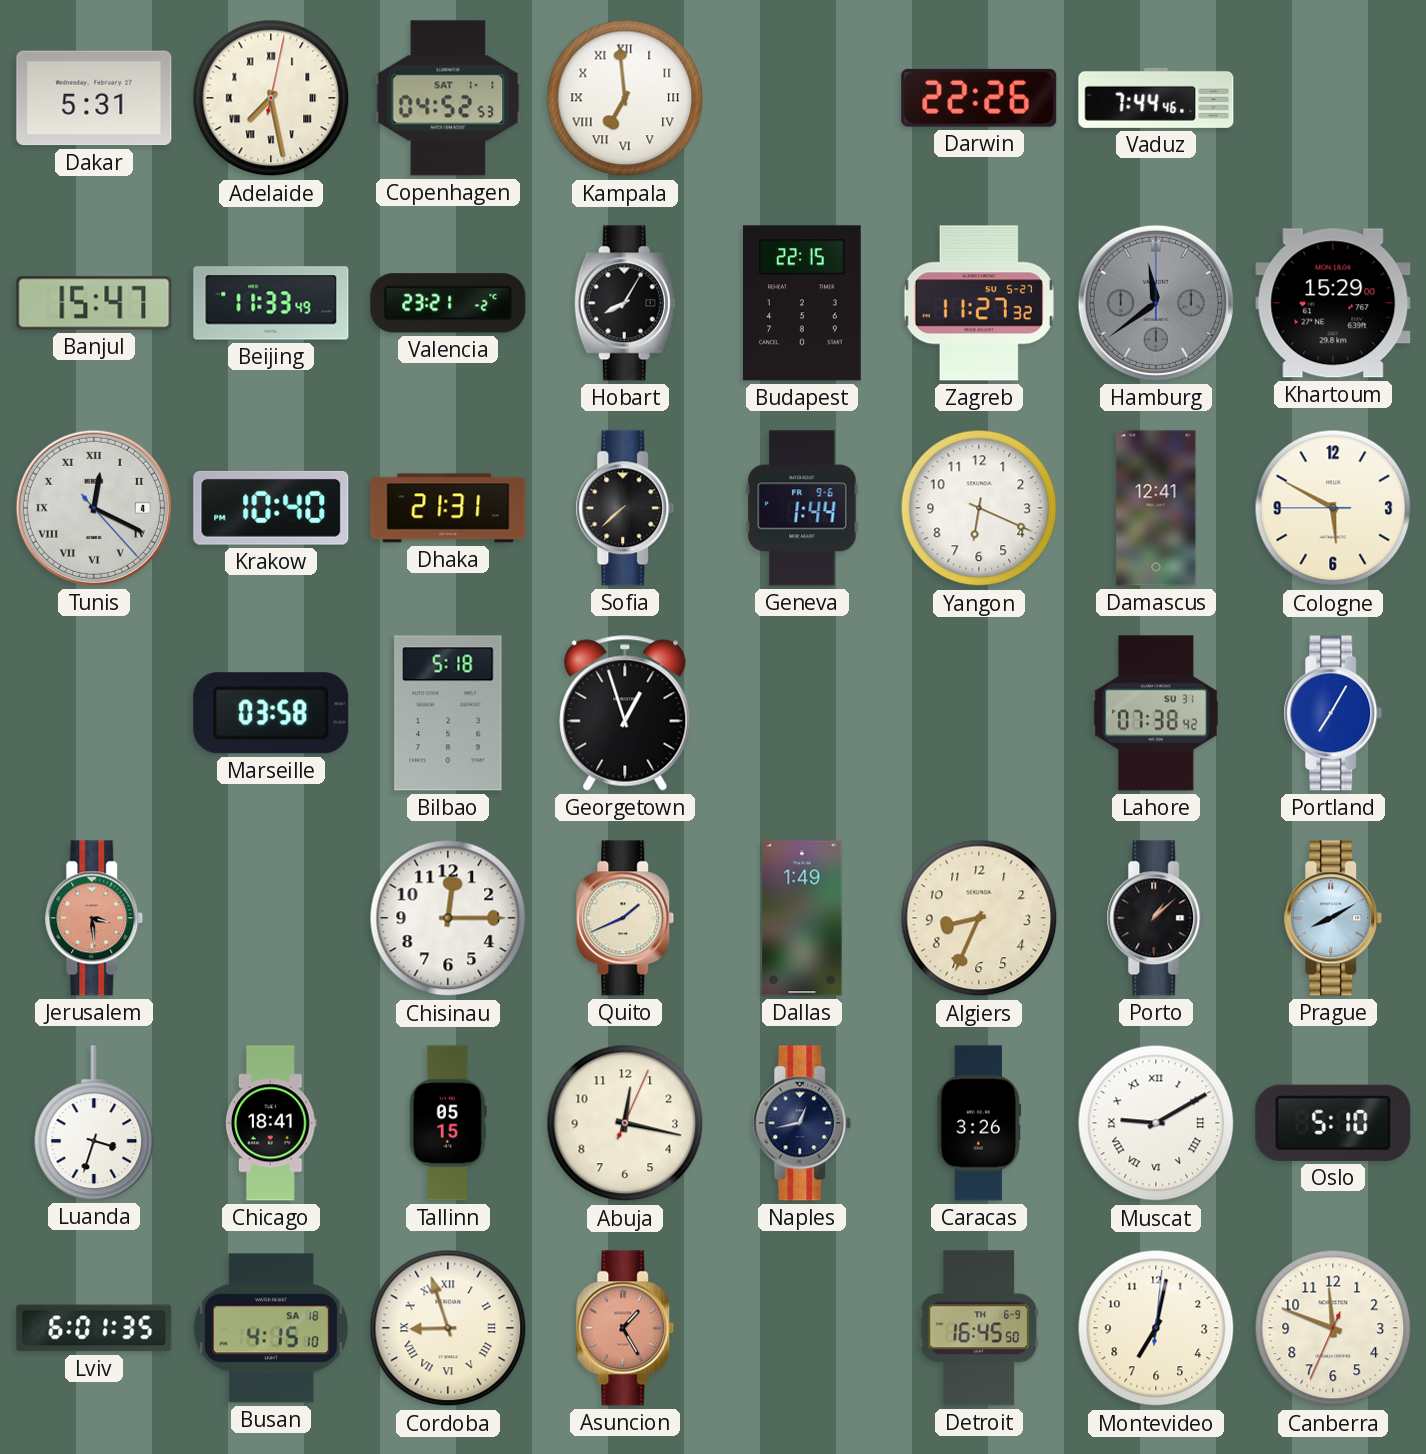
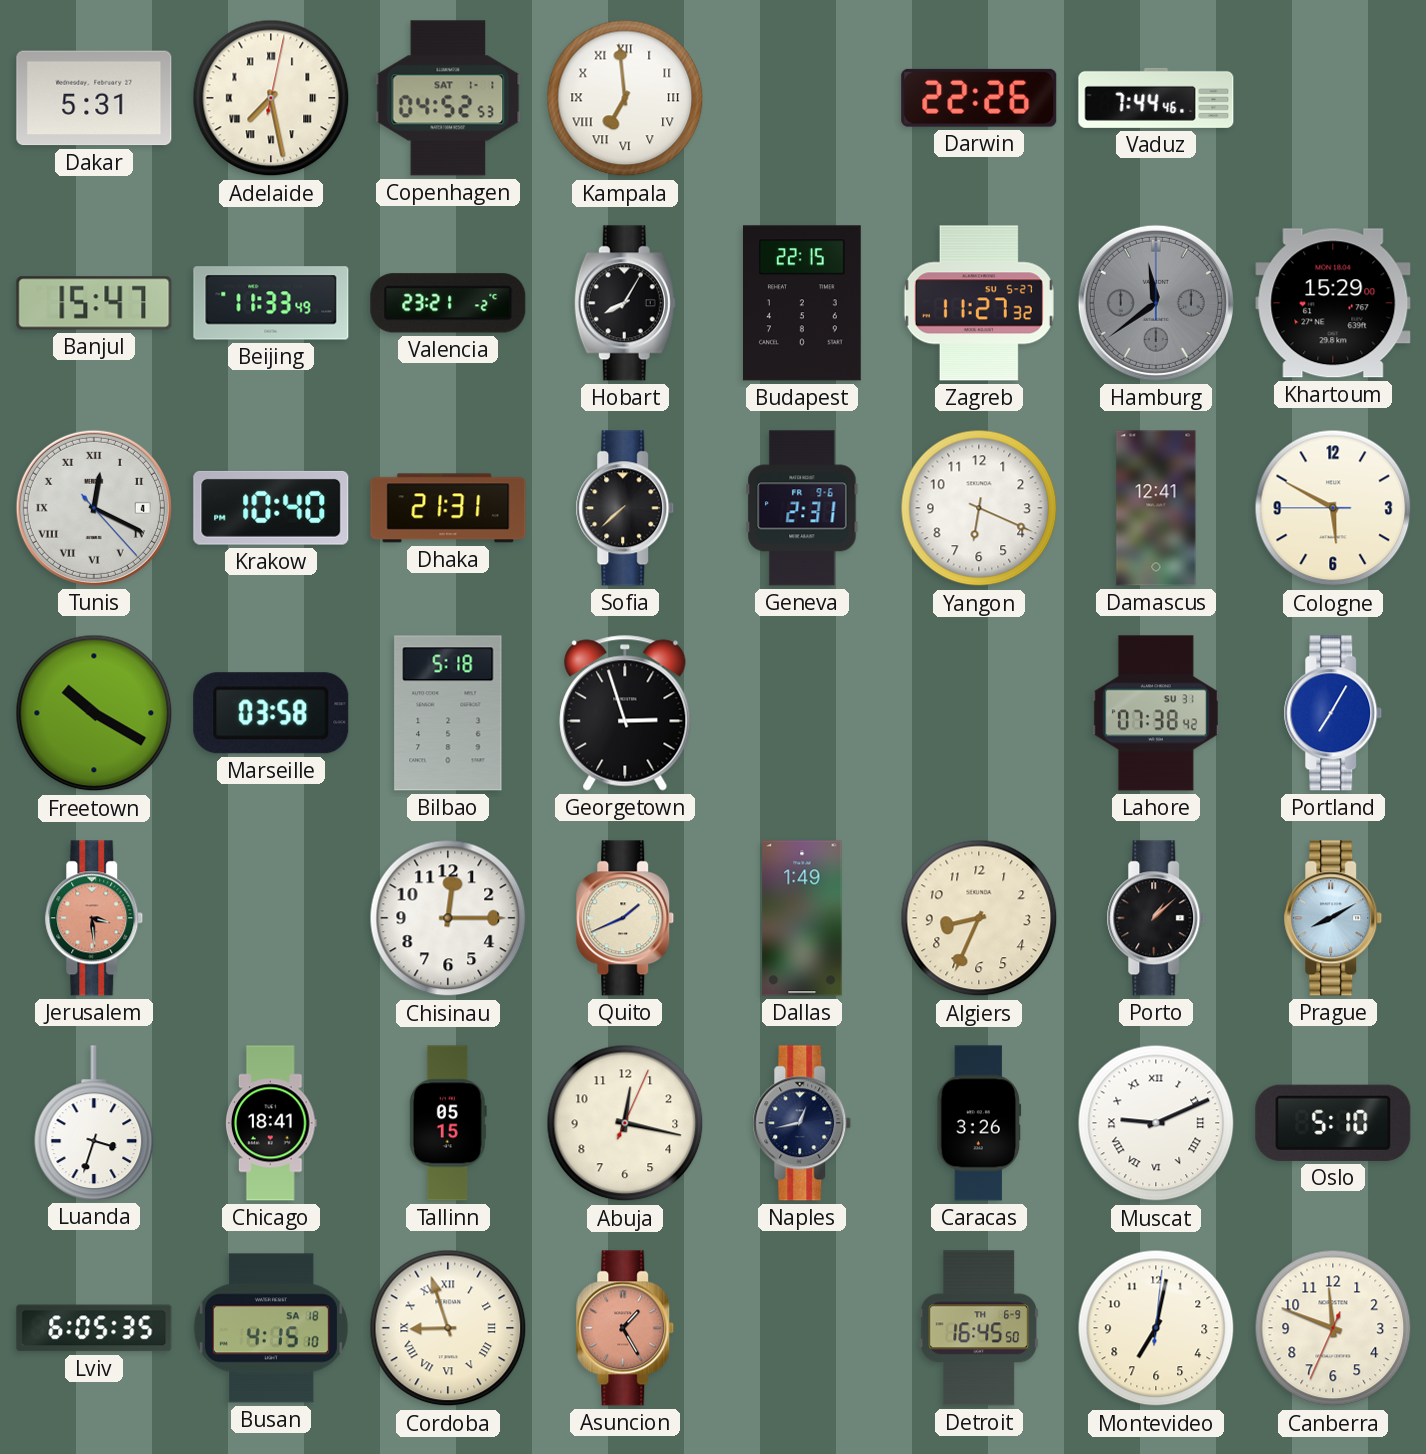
Geneva: 1:44 -> 2:31 (802, 508)
Freetown: none -> 10:20 (94, 713)
Georgetown: 12:57 -> 2:57 (625, 713)
Muscat: 9:10 -> 9:11 (1156, 1123)
Lviv: 6:01 -> 6:05 (94, 1328)
